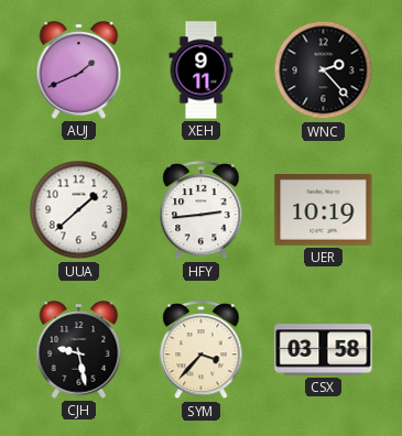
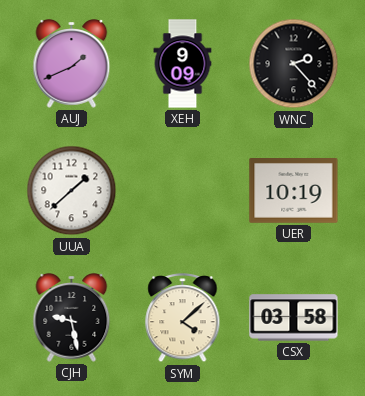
XEH: 9:11 -> 9:09 (183, 64)
HFY: 2:44 -> none (202, 210)
SYM: 3:37 -> 4:08 (183, 318)
